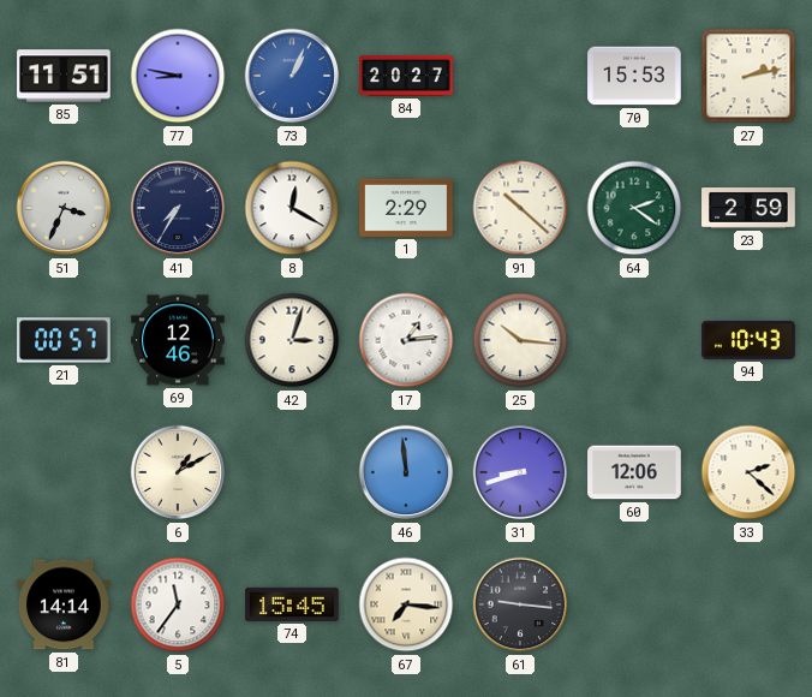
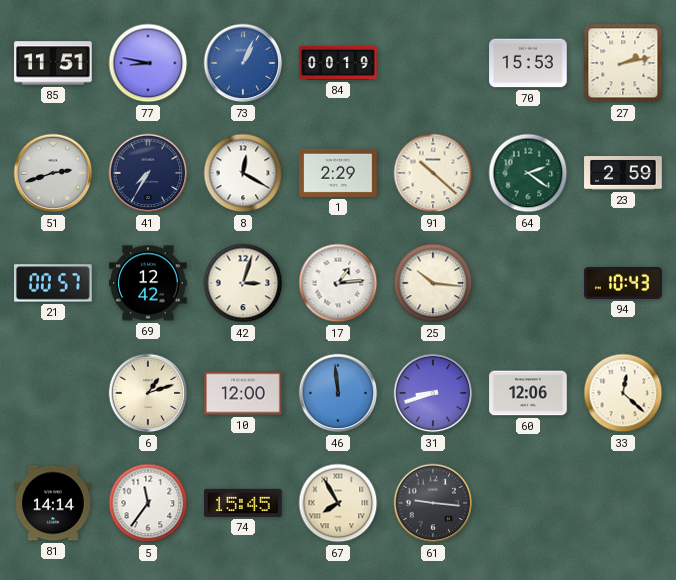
84: 20:27 -> 00:19 (338, 63)
51: 3:34 -> 2:42 (53, 173)
69: 12:46 -> 12:42 (148, 283)
6: 1:10 -> 1:12 (148, 393)
10: none -> 12:00 (243, 393)
33: 2:22 -> 12:22 (623, 393)
67: 7:16 -> 7:55 (338, 503)
